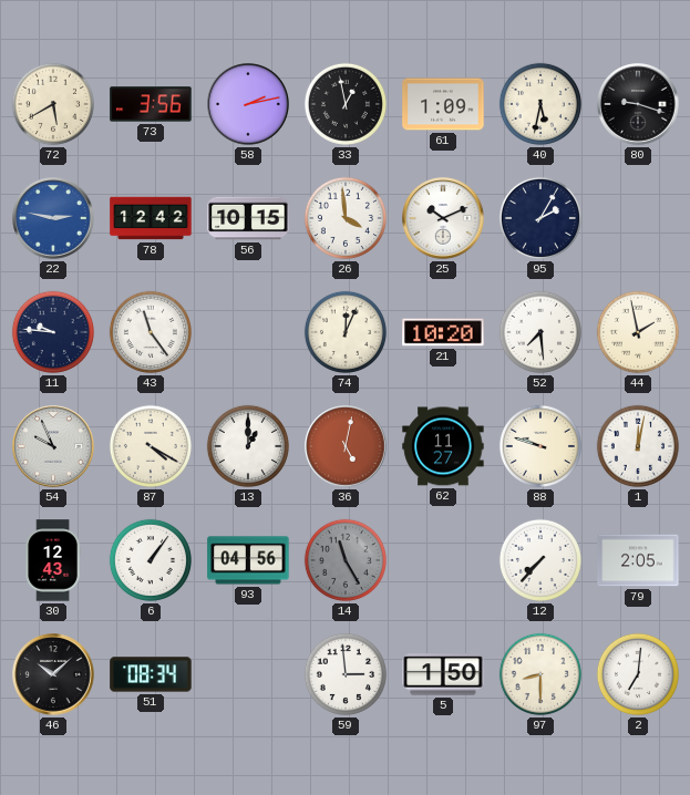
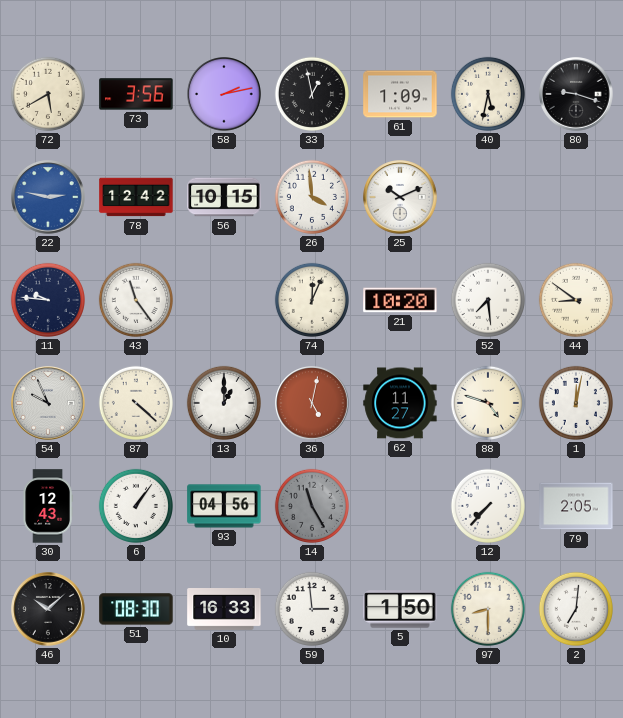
95: 2:05 -> none (540, 218)
44: 1:58 -> 8:51 (576, 300)
87: 4:20 -> 4:22 (136, 403)
88: 9:48 -> 4:48 (488, 403)
51: 08:34 -> 08:30 (136, 609)
10: none -> 16:33 (224, 610)
